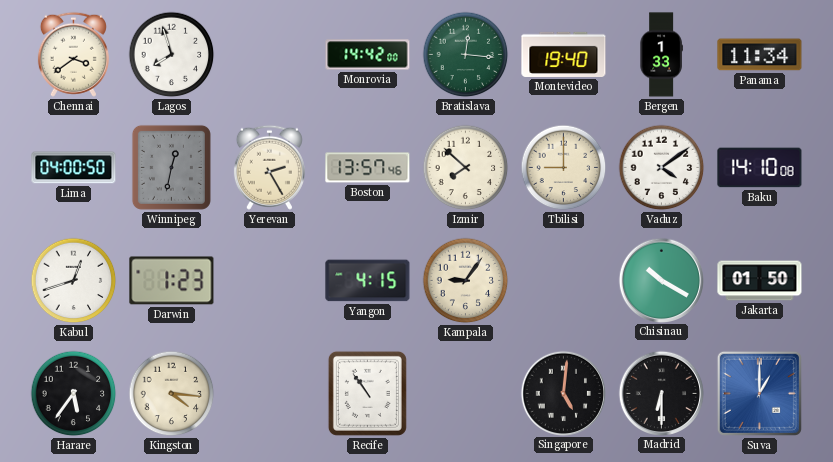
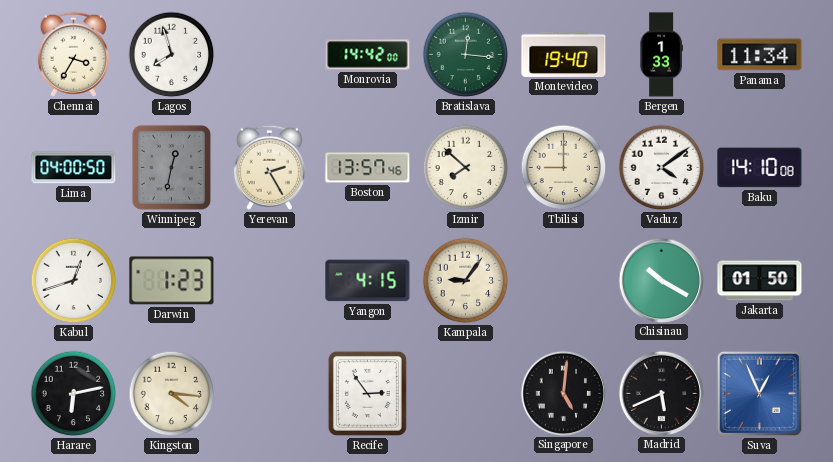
Chennai: 3:39 -> 3:35 (73, 54)
Harare: 5:36 -> 6:13 (74, 394)
Recife: 10:54 -> 2:54 (367, 393)
Madrid: 6:30 -> 5:41 (661, 393)
Suva: 1:00 -> 12:56 (759, 393)
